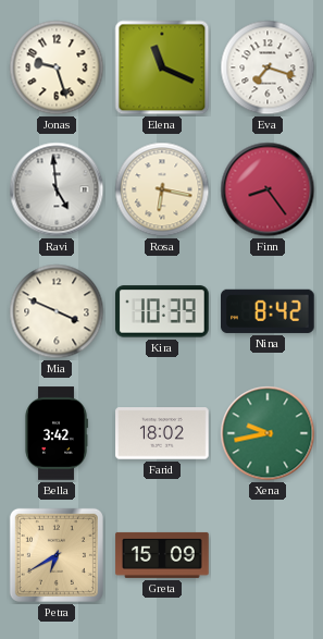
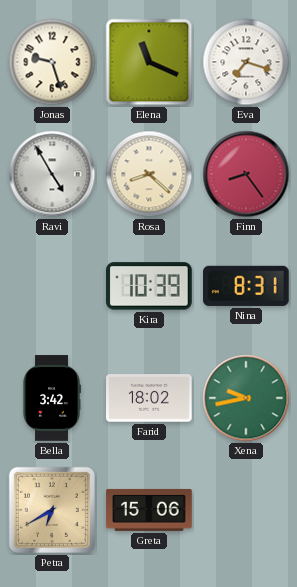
Ravi: 4:59 -> 4:55 (52, 174)
Rosa: 6:17 -> 8:22 (149, 174)
Mia: 3:49 -> none (57, 311)
Nina: 8:42 -> 8:31 (247, 286)
Greta: 15:09 -> 15:06 (149, 510)
